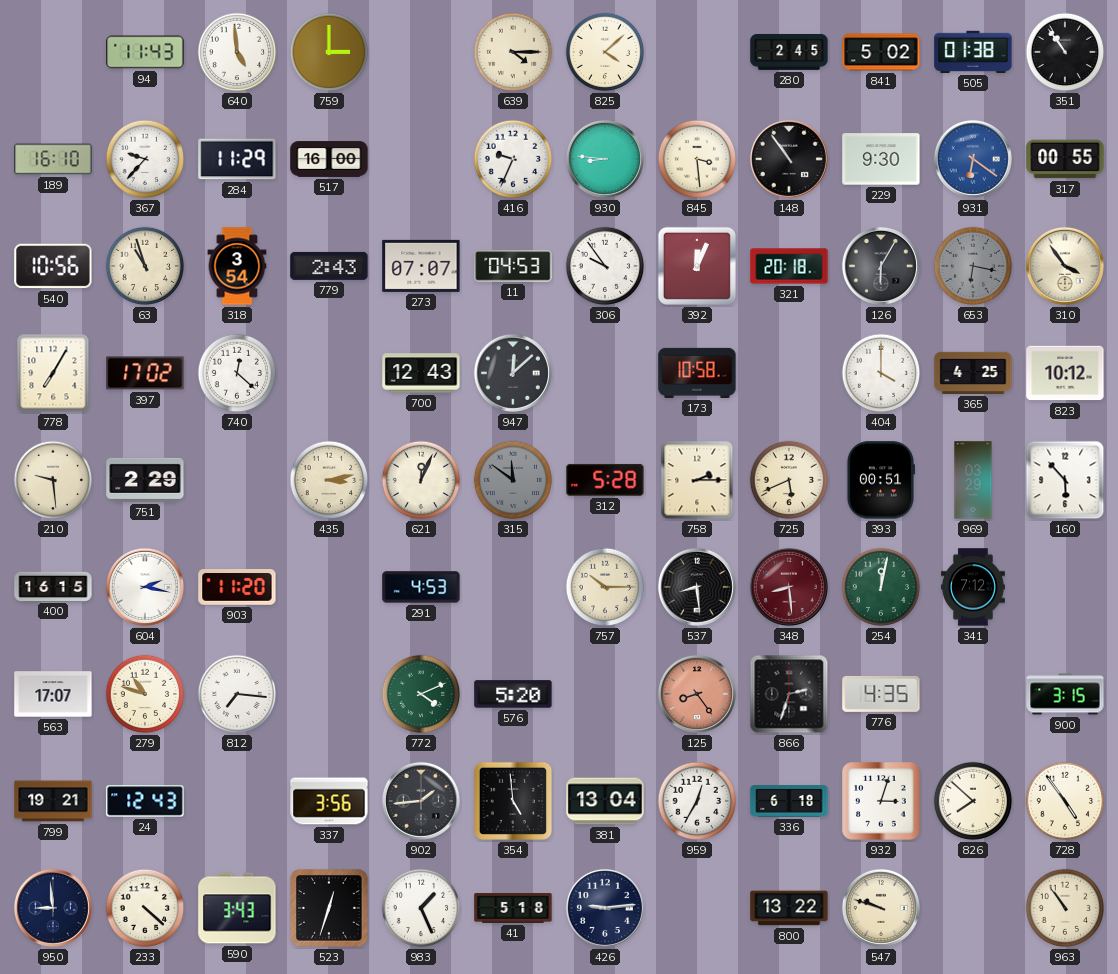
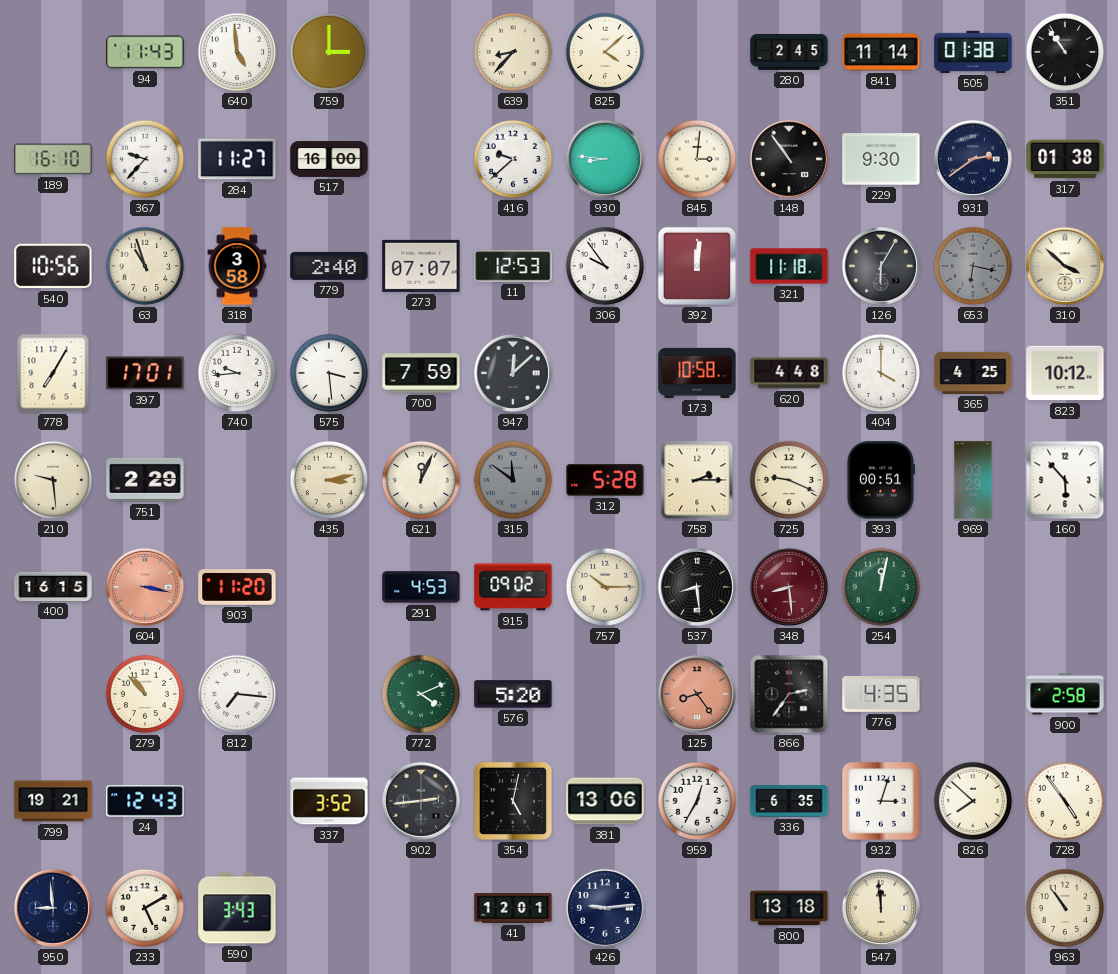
639: 4:15 -> 8:37 (513, 52)
841: 5:02 -> 11:14 (881, 52)
284: 11:29 -> 11:27 (237, 159)
416: 9:34 -> 9:38 (513, 159)
845: 3:29 -> 3:01 (697, 159)
931: 6:21 -> 2:39 (973, 159)
931 dial: blue -> navy (973, 159)
317: 00:55 -> 01:38 (1065, 159)
318: 3:54 -> 3:58 (237, 266)
779: 2:43 -> 2:40 (329, 266)
11: 04:53 -> 12:53 (513, 266)
392: 12:04 -> 12:01 (697, 266)
321: 20:18 -> 11:18 (789, 266)
310: 3:54 -> 3:52 (1065, 266)
397: 17:02 -> 17:01 (145, 373)
740: 12:22 -> 9:44 (237, 373)
575: none -> 3:29 (329, 373)
700: 12:43 -> 7:59 (421, 373)
620: none -> 4:48 (789, 373)
725: 5:41 -> 9:19 (789, 480)
604: 2:17 -> 3:17 (145, 587)
604 dial: white -> salmon (145, 587)
915: none -> 09:02 (513, 587)
341: 7:12 -> none (973, 587)
563: 17:07 -> none (53, 694)
279: 10:48 -> 10:53 (145, 694)
866: 2:33 -> 2:36 (789, 694)
900: 3:15 -> 2:58 (1065, 694)
337: 3:56 -> 3:52 (329, 801)
902: 1:44 -> 2:44 (421, 801)
354: 4:59 -> 5:02 (513, 801)
381: 13:04 -> 13:06 (605, 801)
336: 6:18 -> 6:35 (789, 801)
233: 4:22 -> 5:10 (145, 908)
523: 12:33 -> none (329, 908)
983: 1:26 -> none (421, 908)
41: 5:18 -> 12:01 (513, 908)
800: 13:22 -> 13:18 (789, 908)
547: 9:48 -> 11:59 (881, 908)
